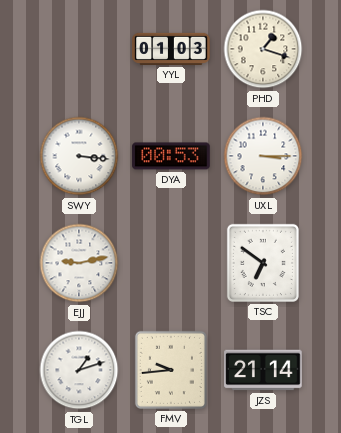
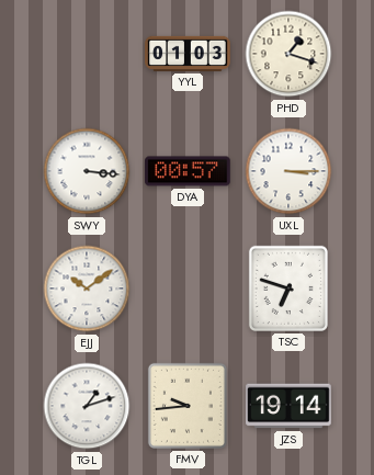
DYA: 00:53 -> 00:57 (188, 171)
EJJ: 9:13 -> 10:09 (87, 289)
TSC: 6:51 -> 6:48 (288, 289)
JZS: 21:14 -> 19:14 (288, 406)
